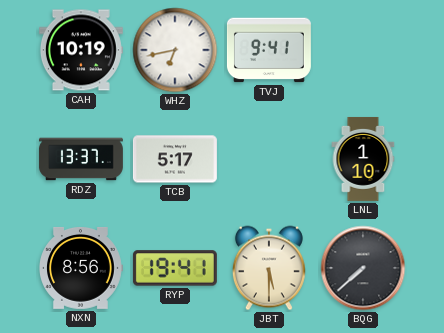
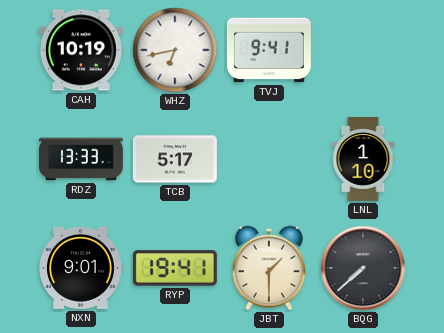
RDZ: 13:37 -> 13:33 (81, 159)
NXN: 8:56 -> 9:01 (81, 268)
JBT: 5:30 -> 1:30 (269, 268)
